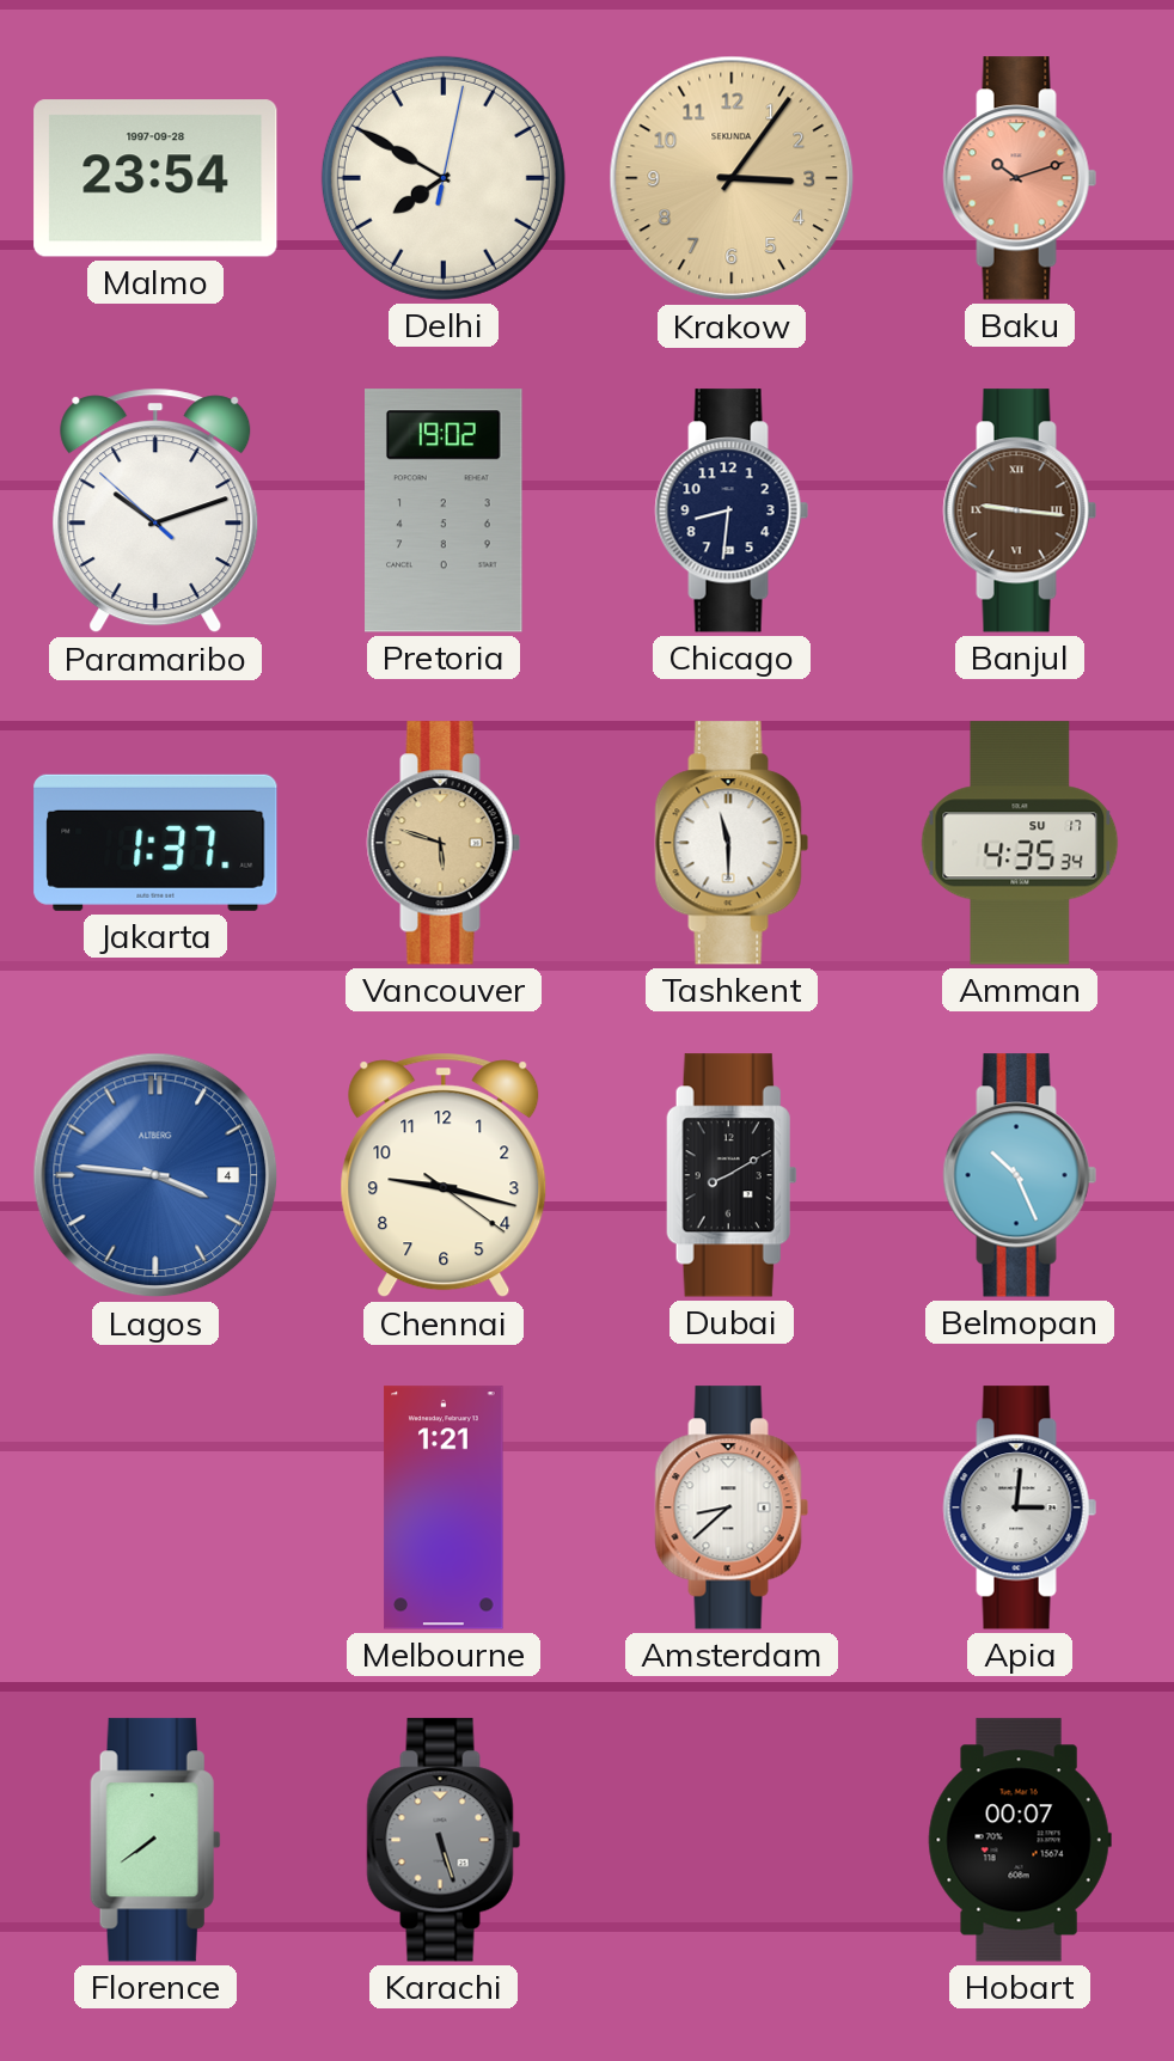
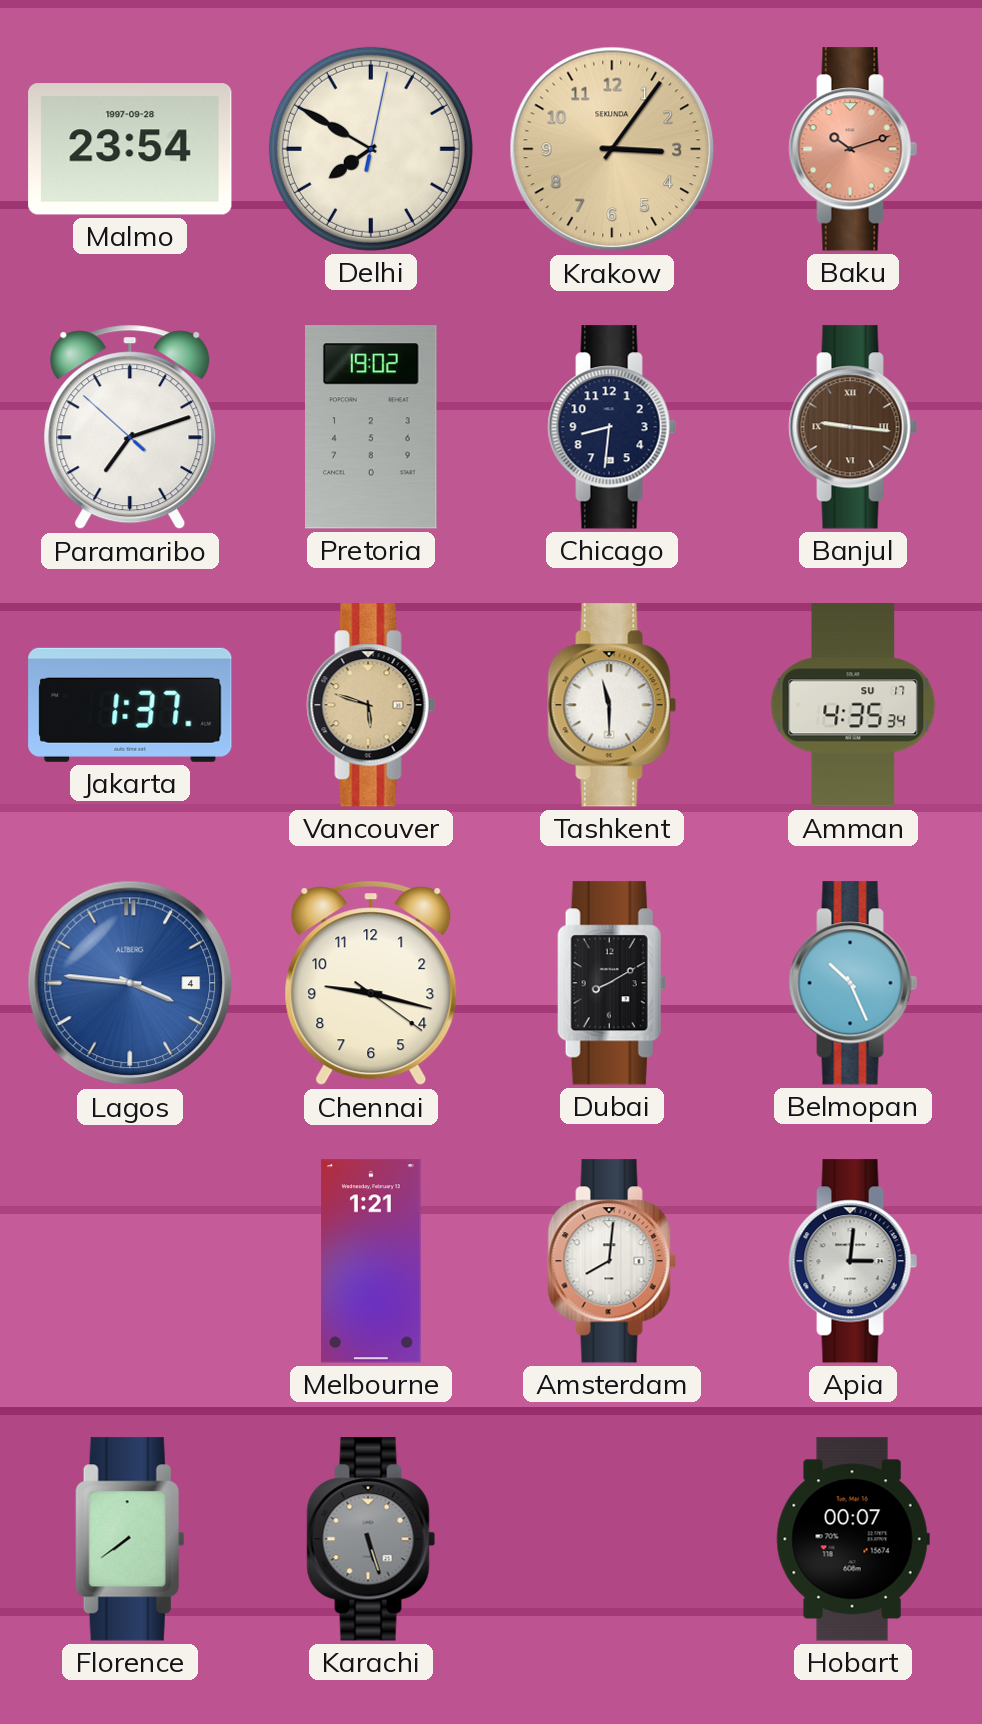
Paramaribo: 10:11 -> 7:11 (130, 427)
Amsterdam: 8:38 -> 8:01 (612, 1261)
